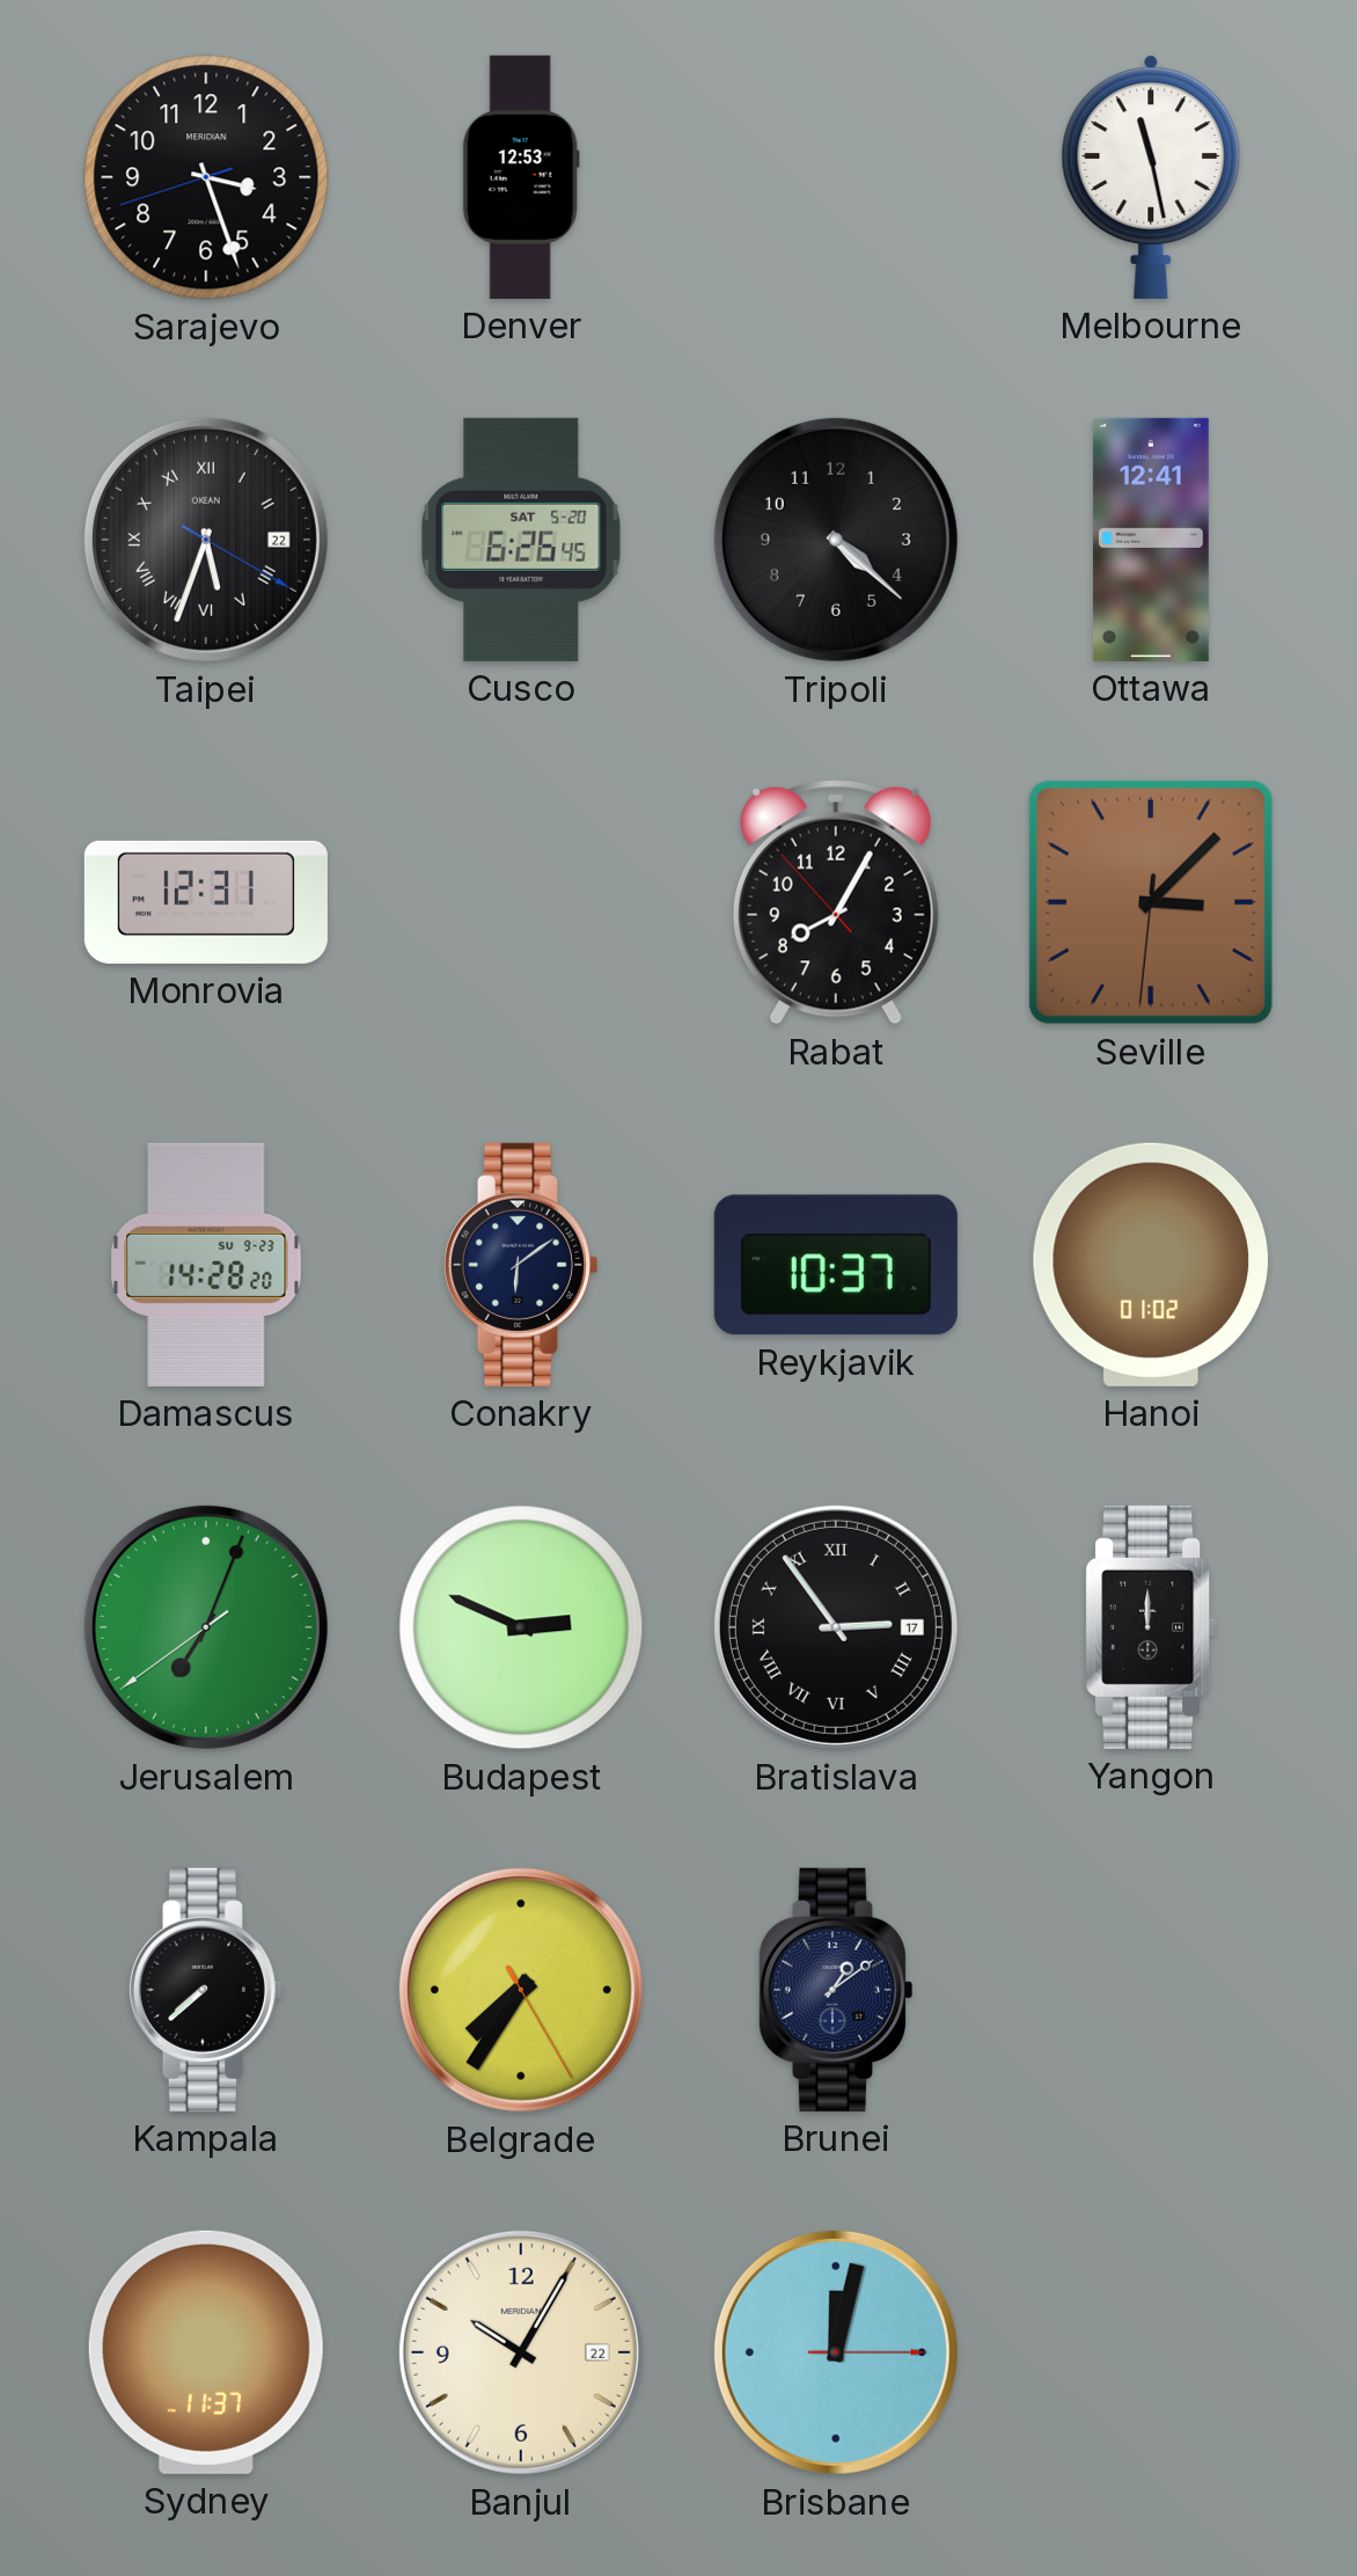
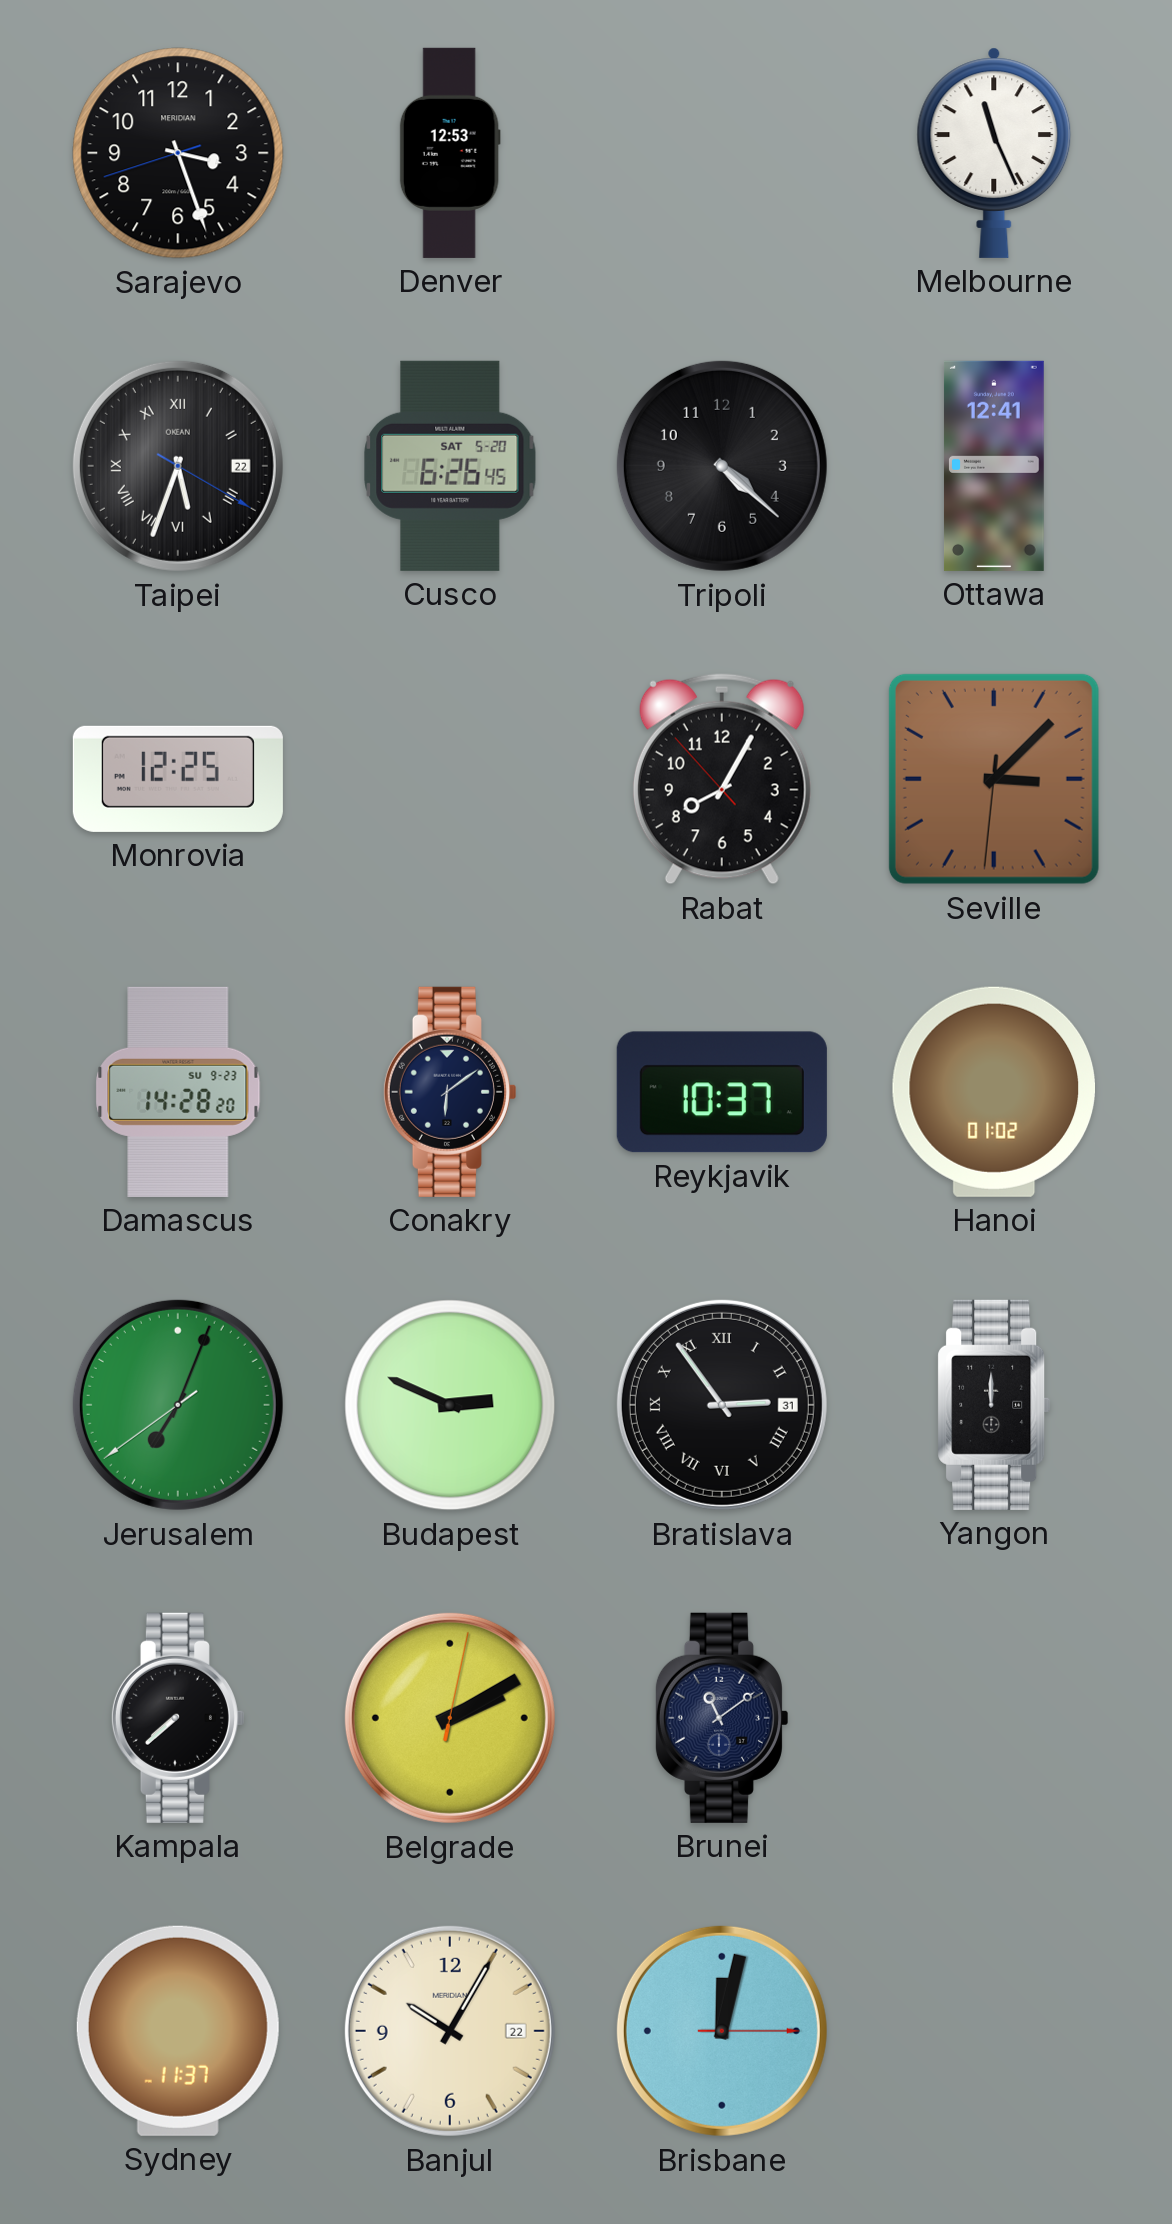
Melbourne: 11:28 -> 11:26 (994, 153)
Monrovia: 12:31 -> 12:25 (178, 779)
Bratislava date: 17 -> 31 (722, 1405)
Belgrade: 7:35 -> 2:10 (450, 1718)
Brunei: 1:09 -> 11:09 (721, 1718)
